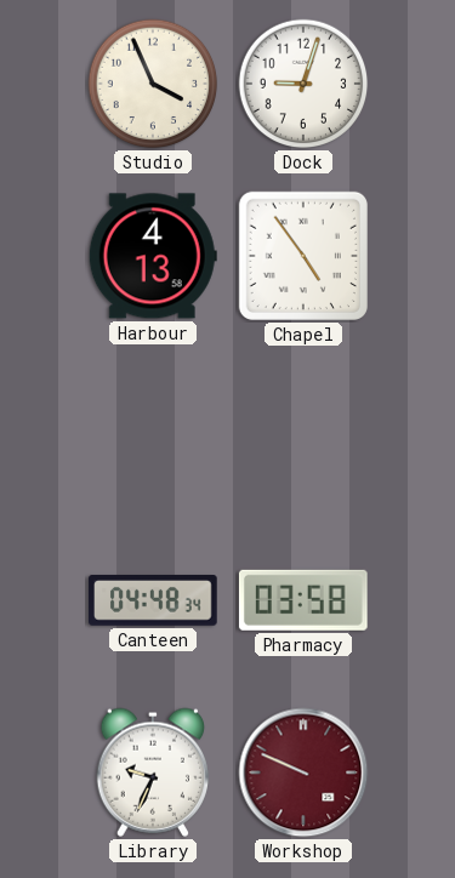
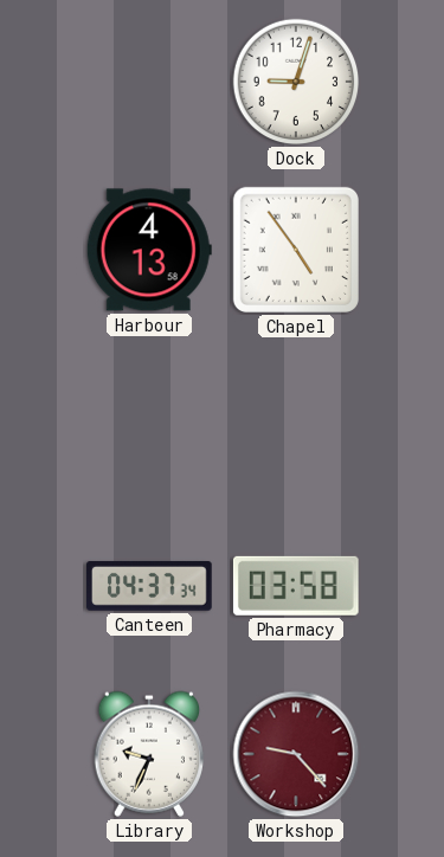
Studio: 3:56 -> none (153, 84)
Canteen: 04:48 -> 04:37 (150, 587)
Workshop: 9:49 -> 9:23 (296, 754)
